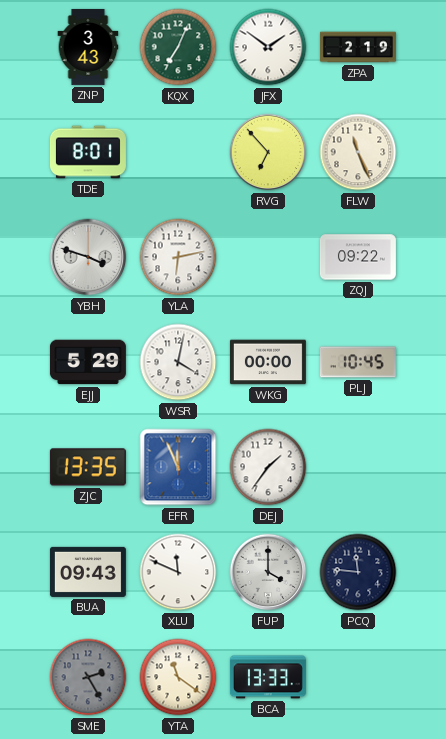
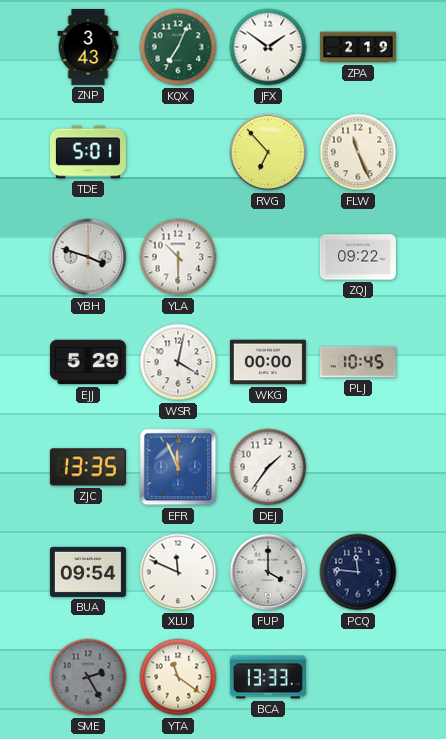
TDE: 8:01 -> 5:01 (88, 152)
YLA: 6:13 -> 10:30 (178, 257)
BUA: 09:43 -> 09:54 (88, 572)
